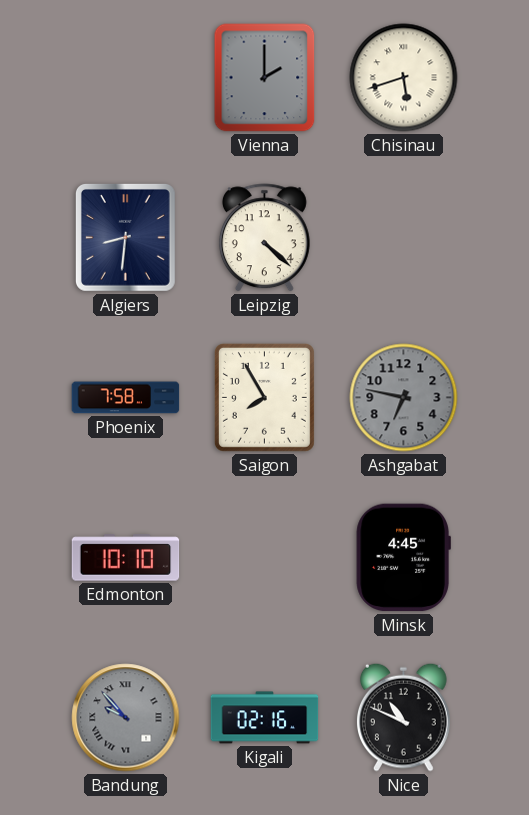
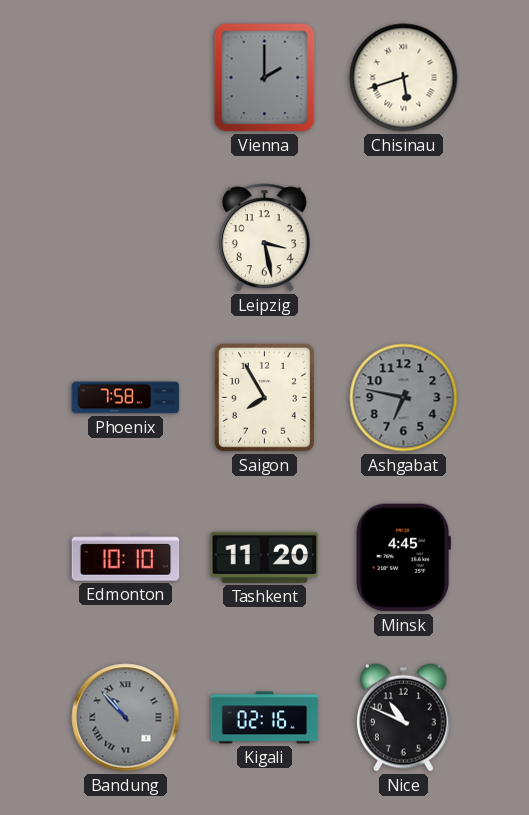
Algiers: 8:31 -> none (125, 237)
Leipzig: 4:22 -> 3:28 (264, 238)
Tashkent: none -> 11:20 (265, 557)
Bandung: 9:53 -> 10:53 (126, 718)
